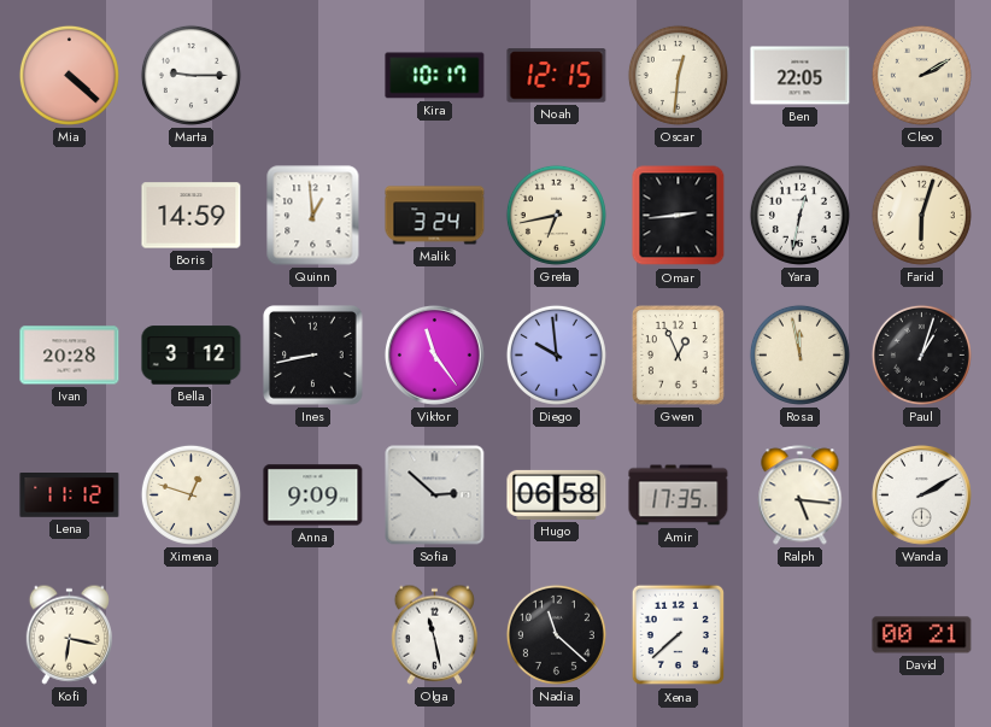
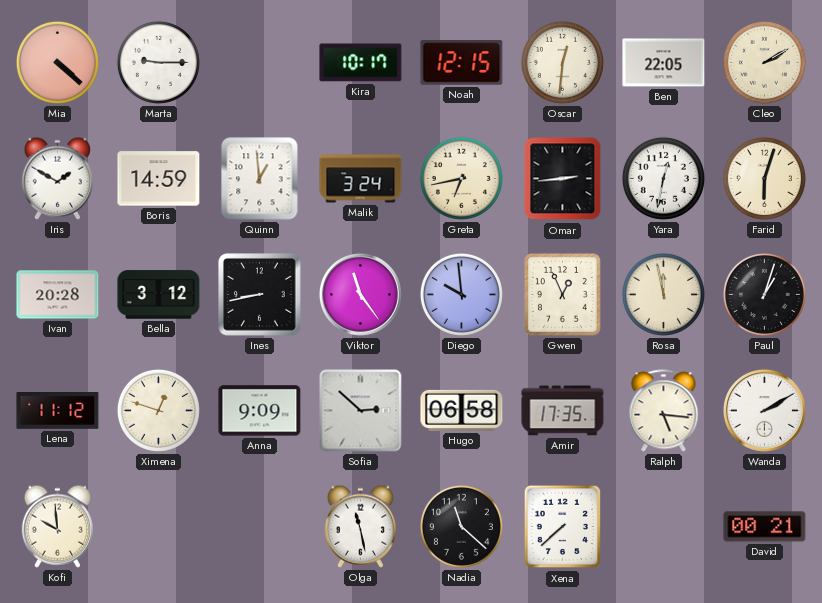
Iris: none -> 1:50 (57, 178)
Kofi: 6:17 -> 9:59 (57, 526)
